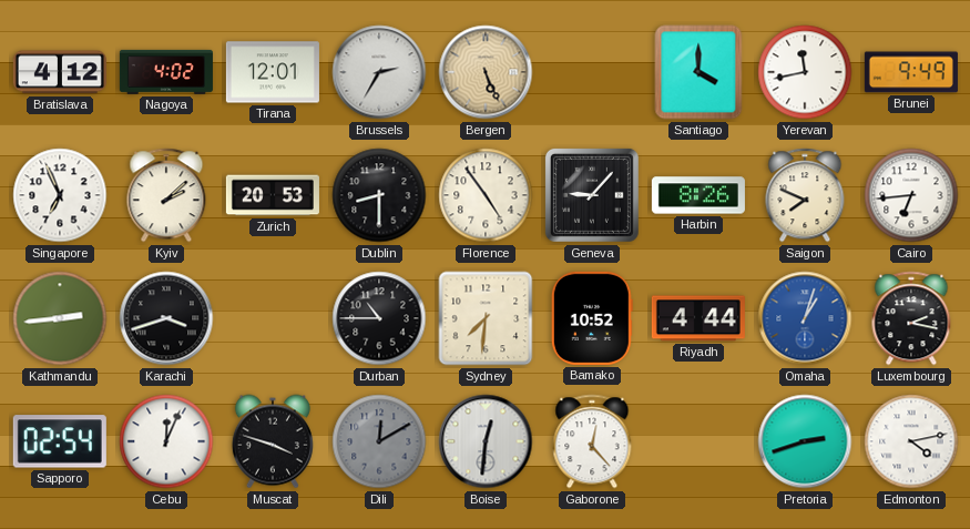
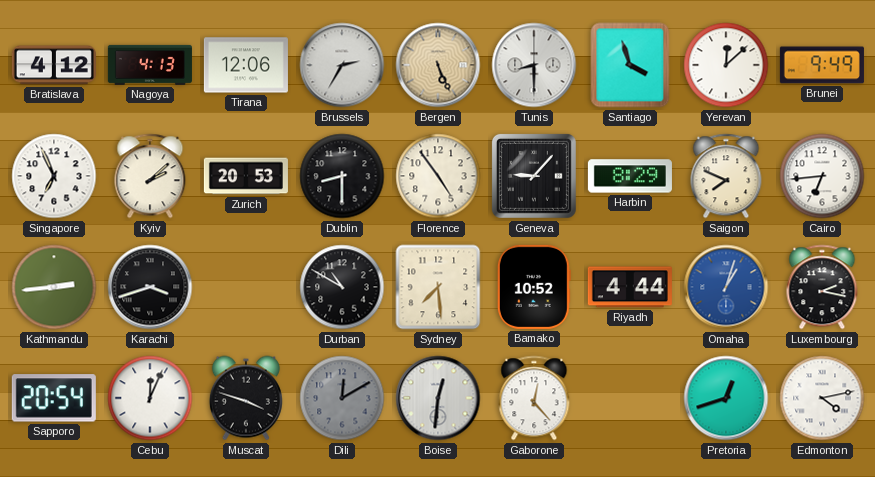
Nagoya: 4:02 -> 4:13 (150, 65)
Tirana: 12:01 -> 12:06 (246, 65)
Tunis: none -> 8:30 (534, 65)
Santiago: 4:00 -> 3:57 (630, 65)
Yerevan: 11:43 -> 12:08 (726, 65)
Harbin: 8:26 -> 8:29 (630, 176)
Durban: 10:45 -> 10:50 (342, 287)
Sydney: 7:31 -> 7:29 (438, 287)
Sapporo: 02:54 -> 20:54 (54, 398)
Pretoria: 2:42 -> 12:42 (726, 398)
